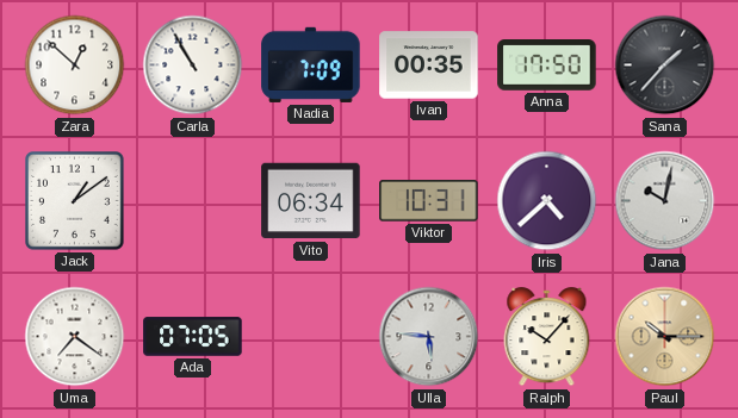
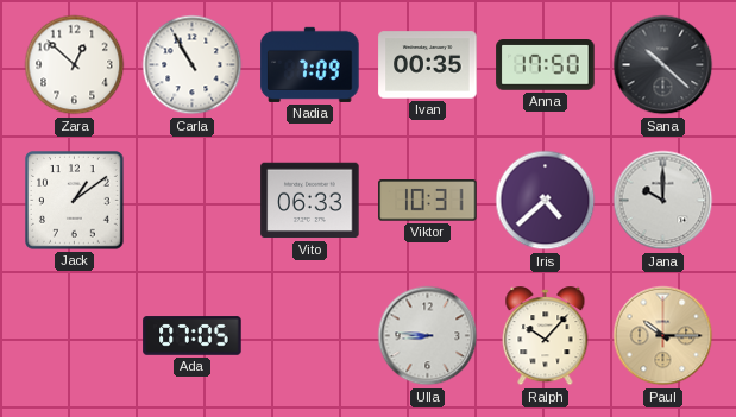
Sana: 1:37 -> 10:22 (663, 65)
Vito: 06:34 -> 06:33 (310, 201)
Jana: 10:02 -> 10:00 (663, 201)
Uma: 7:21 -> none (75, 337)
Ulla: 5:46 -> 8:46 (428, 336)
